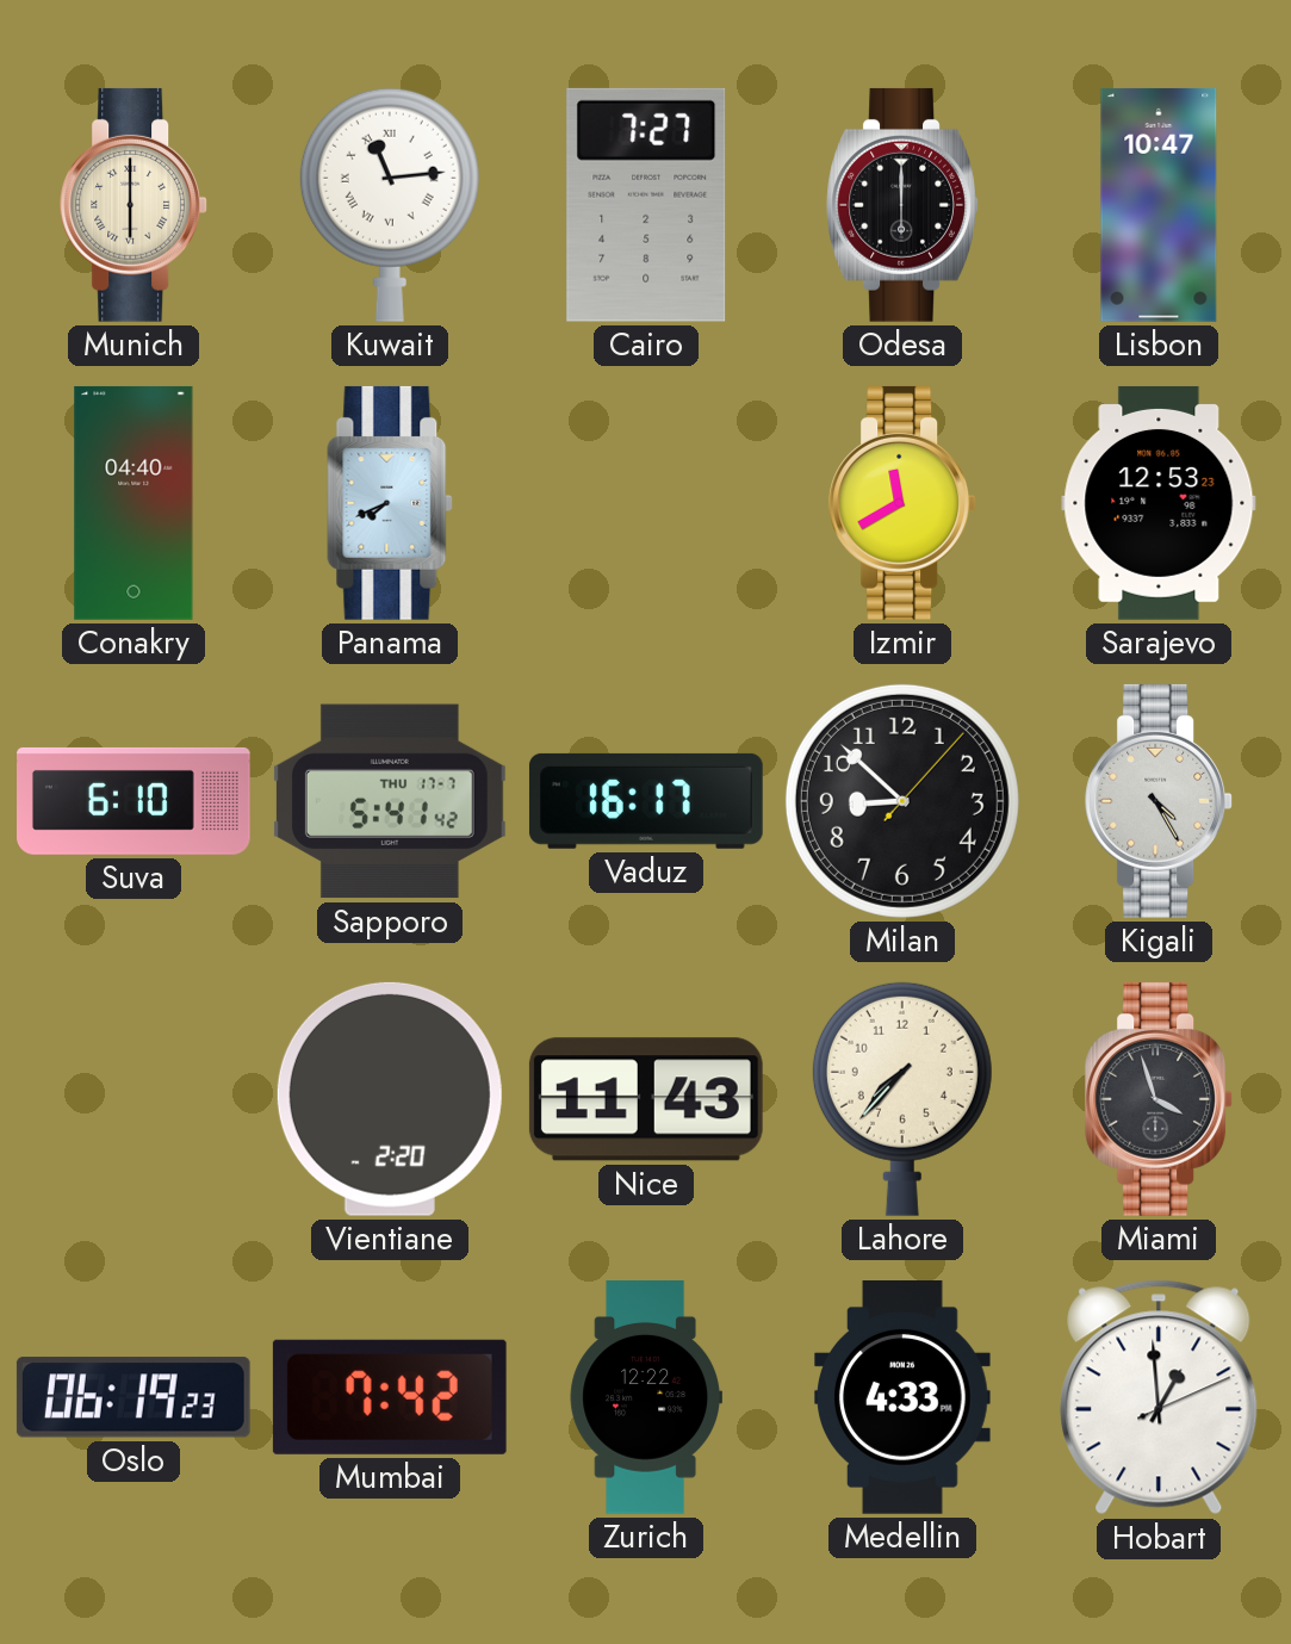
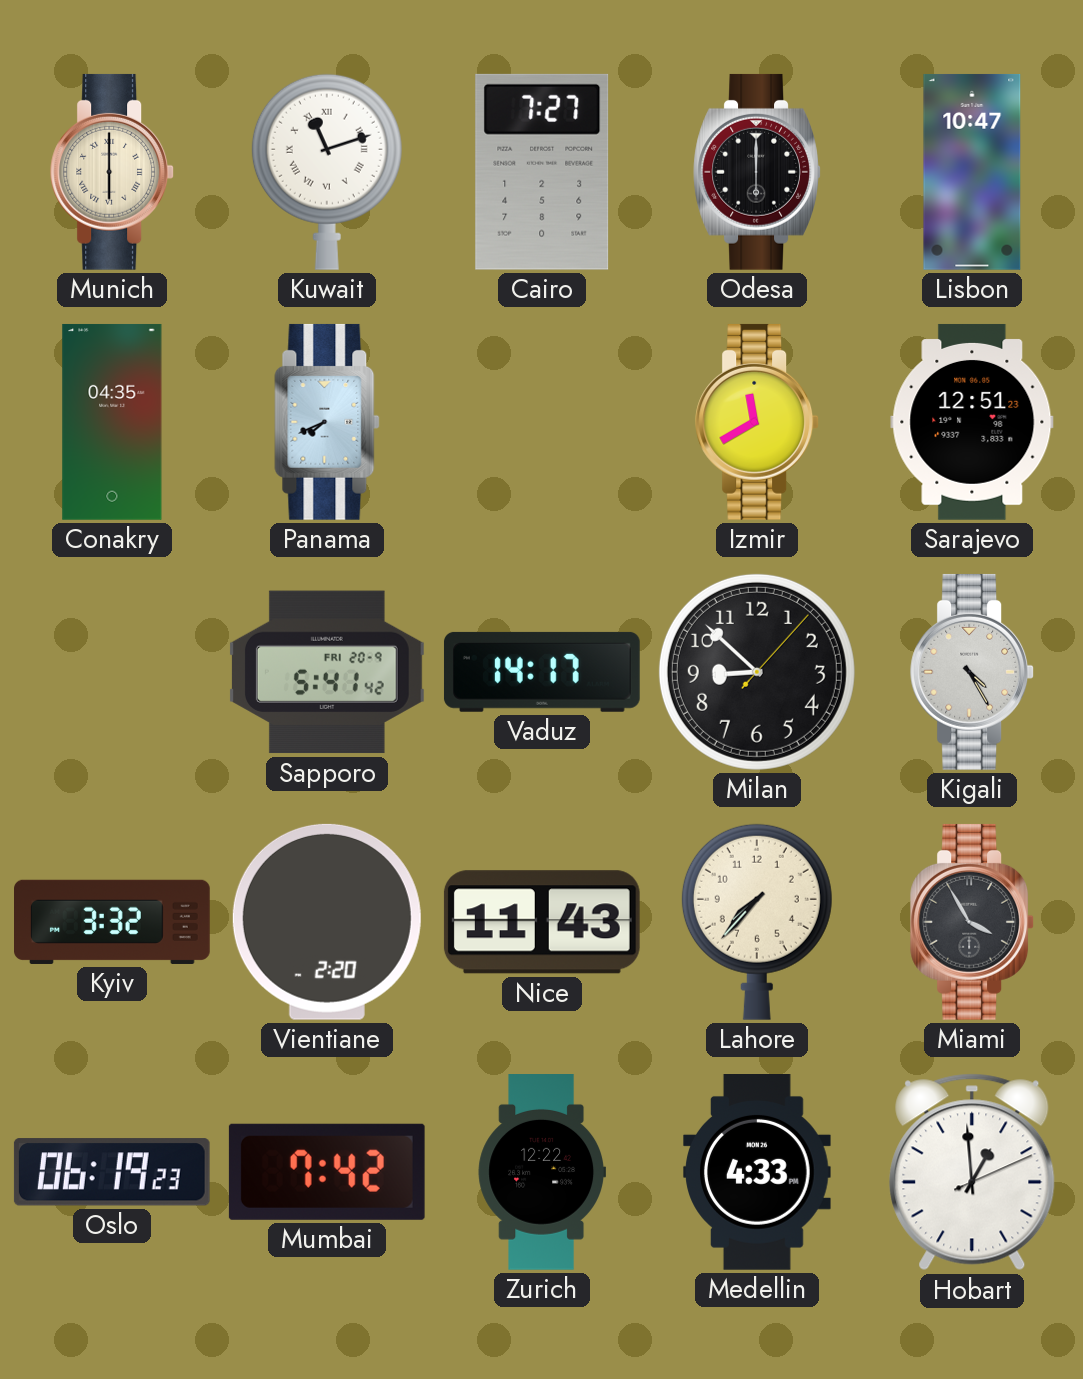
Kuwait: 11:14 -> 11:12 (327, 172)
Conakry: 04:40 -> 04:35 (112, 422)
Sarajevo: 12:53 -> 12:51 (972, 422)
Suva: 6:10 -> none (135, 801)
Sapporo date: THU 17-7 -> FRI 20-9 (327, 672)
Vaduz: 16:17 -> 14:17 (542, 672)
Kyiv: none -> 3:32 (113, 922)
Miami: 3:57 -> 3:55 (973, 922)
